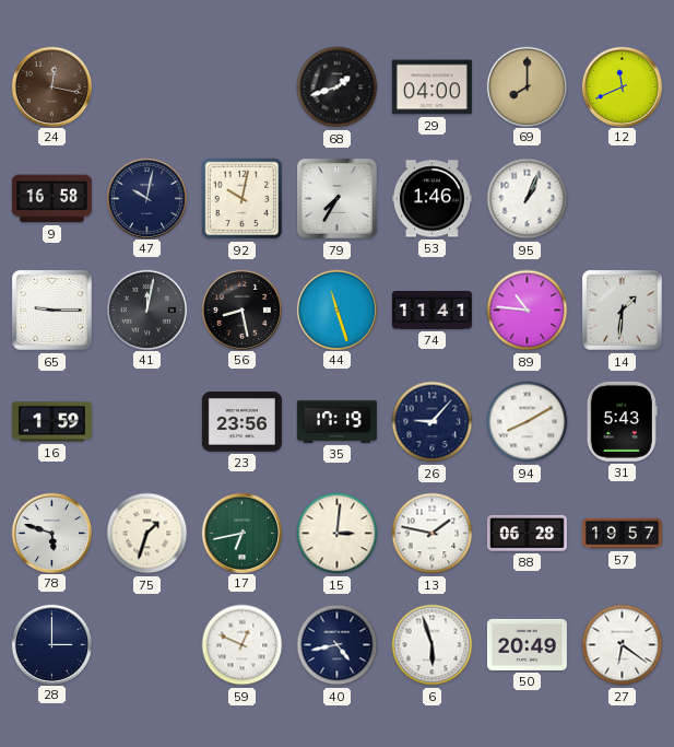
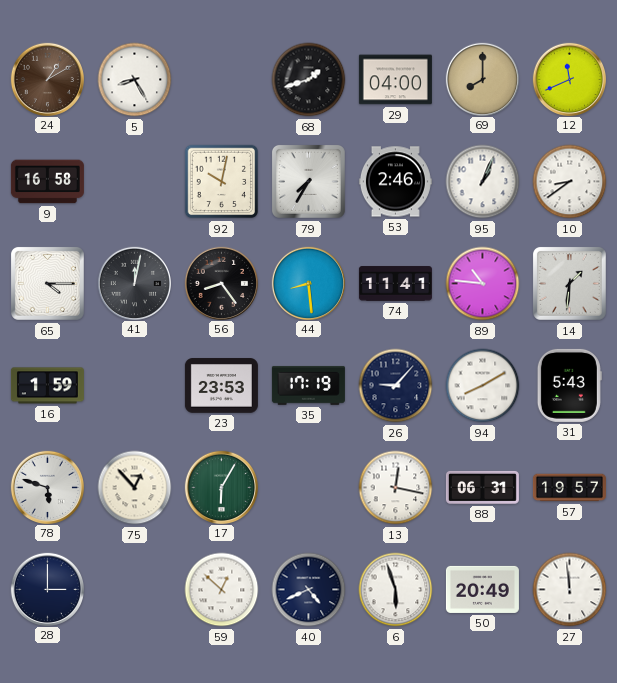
24: 12:17 -> 1:10 (47, 79)
5: none -> 8:25 (135, 80)
47: 10:02 -> none (146, 198)
53: 1:46 -> 2:46 (395, 182)
10: none -> 8:39 (570, 182)
65: 9:15 -> 4:15 (47, 283)
56: 8:28 -> 8:24 (221, 283)
44: 11:27 -> 8:29 (308, 283)
23: 23:56 -> 23:53 (221, 386)
75: 1:33 -> 12:53 (135, 488)
17: 6:43 -> 6:05 (221, 487)
15: 3:01 -> none (338, 534)
13: 1:47 -> 12:17 (396, 488)
88: 06:28 -> 06:31 (482, 487)
59: 12:49 -> 12:52 (222, 590)
40: 4:43 -> 4:41 (309, 590)
27: 6:21 -> 11:59 (570, 590)
